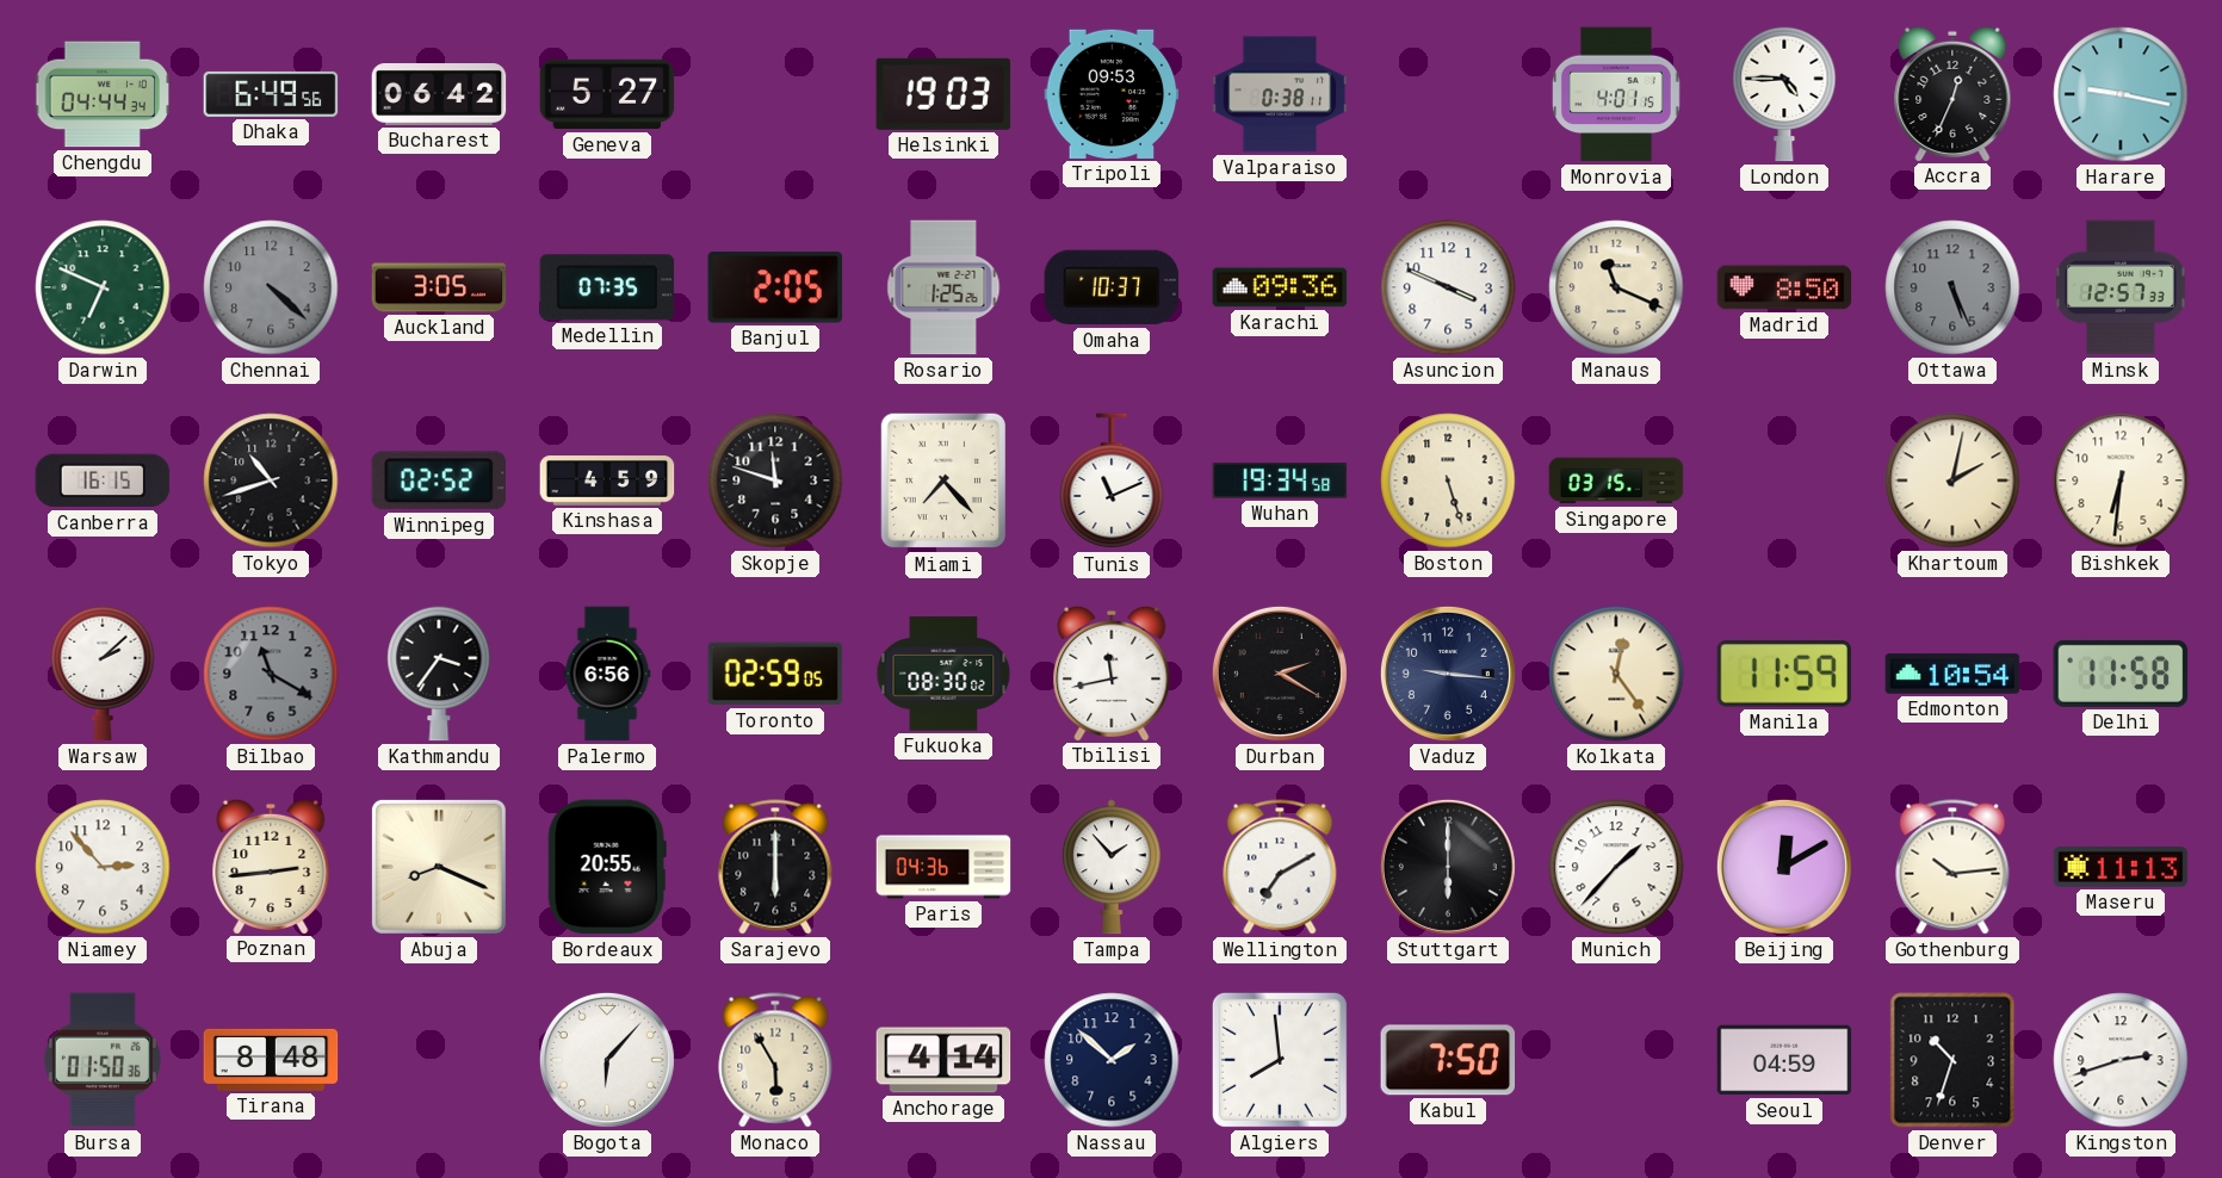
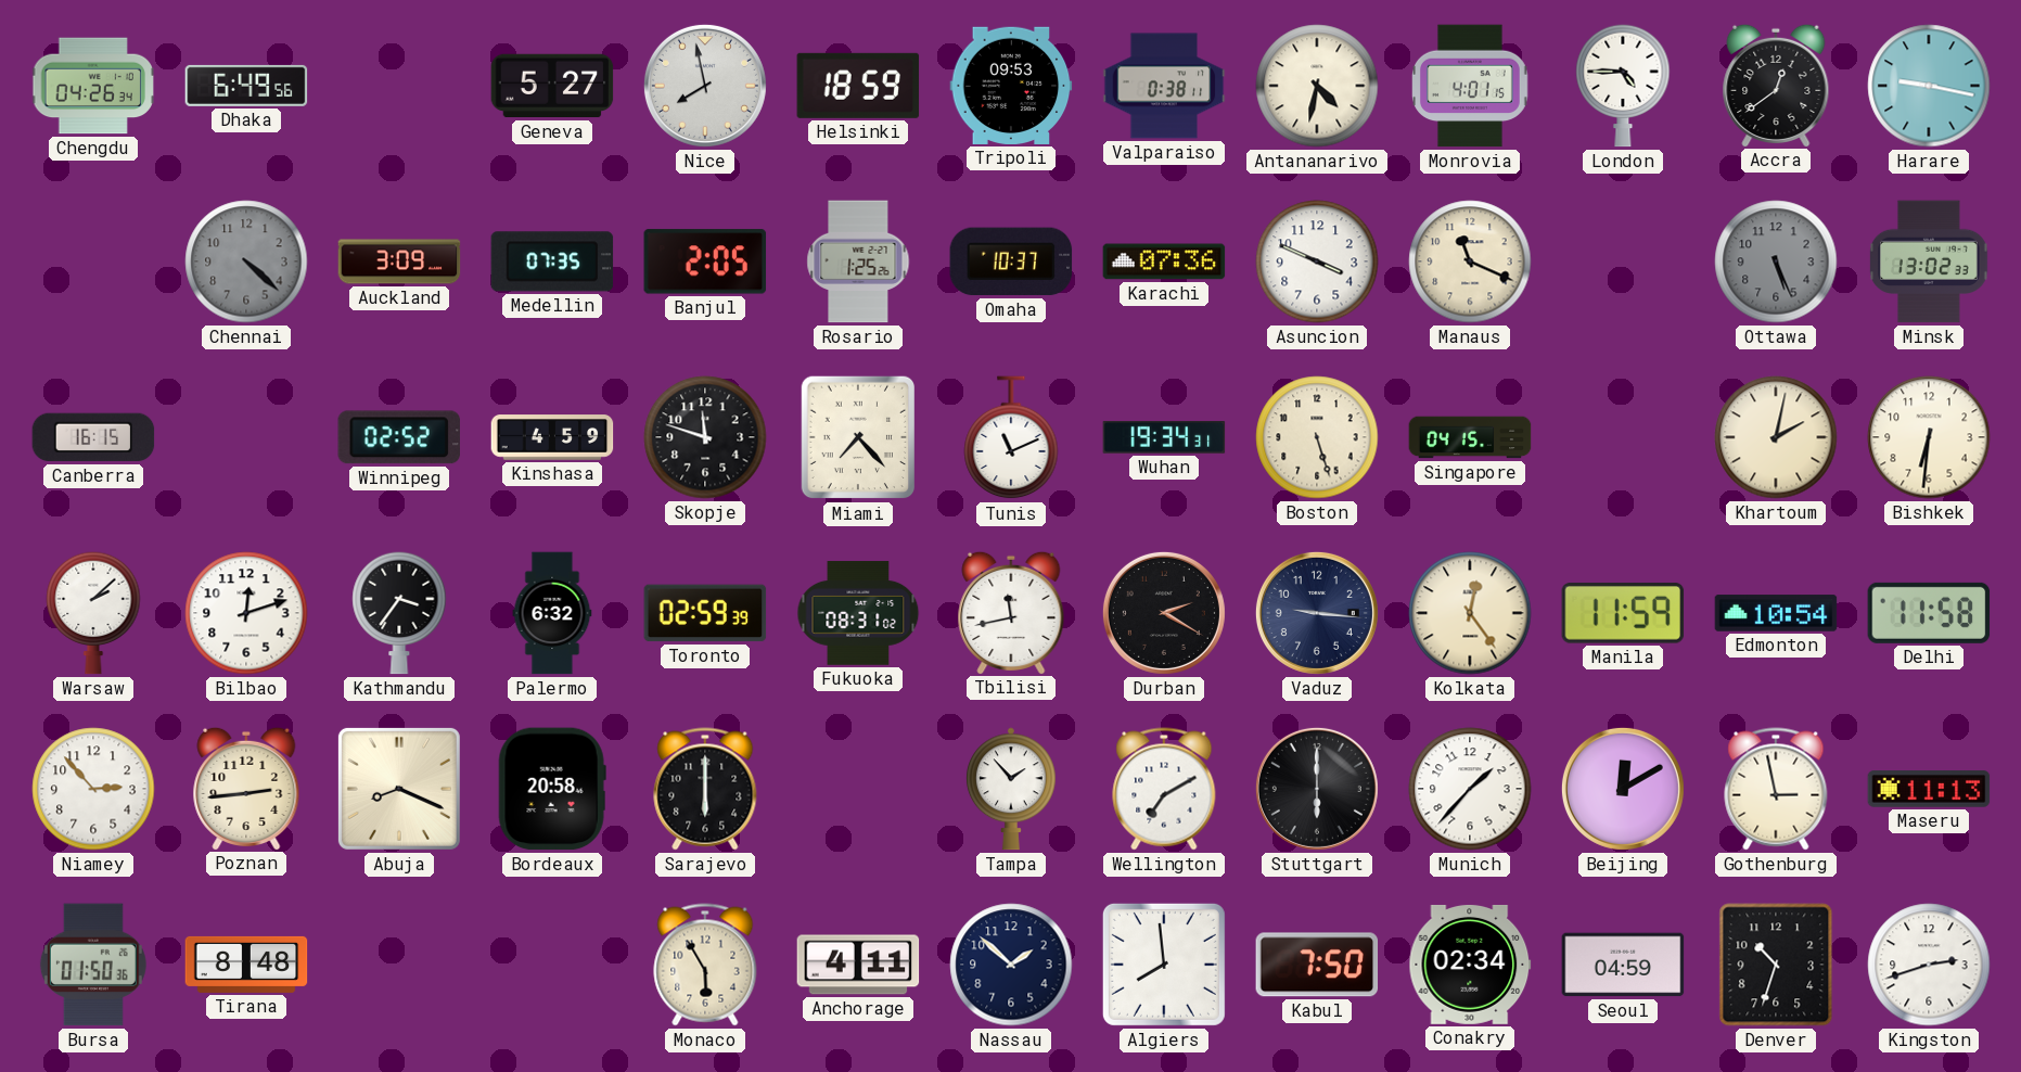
Chengdu: 04:44 -> 04:26 (93, 86)
Bucharest: 06:42 -> none (439, 95)
Nice: none -> 7:58 (705, 86)
Helsinki: 19:03 -> 18:59 (858, 86)
Antananarivo: none -> 4:32 (1317, 86)
Accra: 12:34 -> 12:39 (1776, 85)
Darwin: 6:49 -> none (103, 287)
Auckland: 3:05 -> 3:09 (399, 261)
Karachi: 09:36 -> 07:36 (1164, 261)
Madrid: 8:50 -> none (1784, 287)
Minsk: 12:57 -> 13:02 (1930, 261)
Tokyo: 10:42 -> none (271, 480)
Wuhan: 19:34:58 -> 19:34:31 (1164, 438)
Singapore: 03:15 -> 04:15 (1470, 437)
Bilbao: 11:20 -> 12:12 (246, 613)
Bilbao dial: grey -> white (246, 613)
Palermo: 6:56 -> 6:32 (552, 613)
Toronto: 02:59:05 -> 02:59:39 (705, 613)
Fukuoka: 08:30 -> 08:31 (858, 613)
Bordeaux: 20:55 -> 20:58 (552, 789)
Paris: 04:36 -> none (943, 867)
Gothenburg: 10:14 -> 2:58 (1776, 789)
Bogota: 6:07 -> none (607, 1060)
Anchorage: 4:14 -> 4:11 (858, 965)
Conakry: none -> 02:34 (1470, 965)
